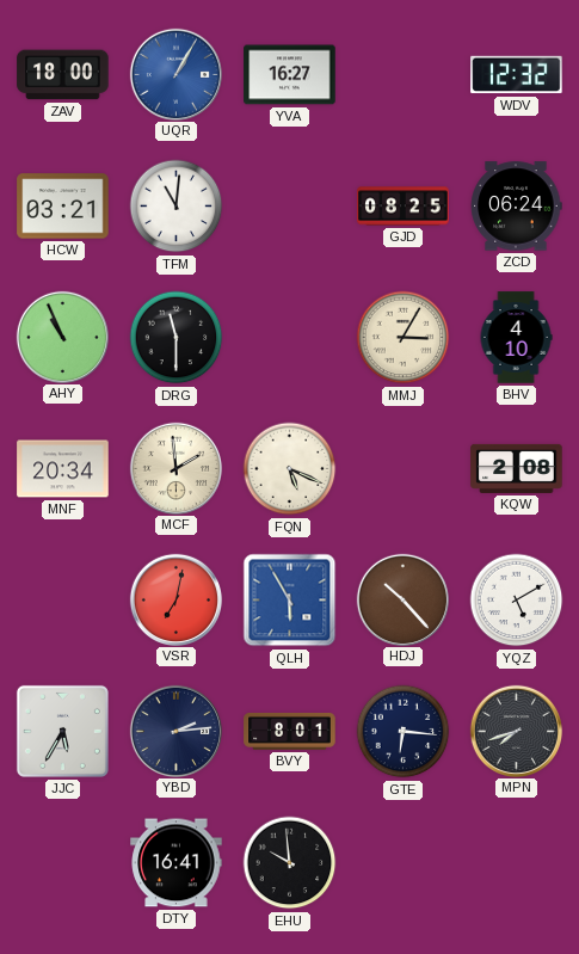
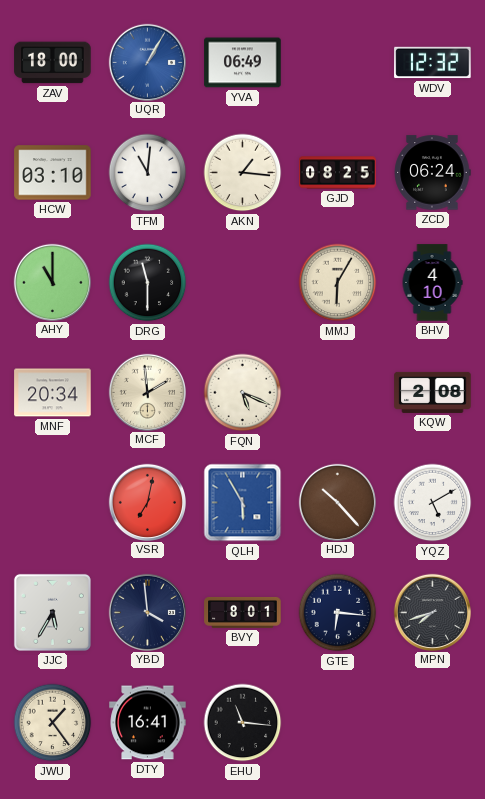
YVA: 16:27 -> 06:49 (243, 63)
HCW: 03:21 -> 03:10 (53, 173)
AKN: none -> 1:16 (243, 173)
AHY: 10:56 -> 11:00 (52, 282)
MMJ: 3:05 -> 6:05 (338, 283)
YBD: 2:14 -> 3:59 (147, 612)
JWU: none -> 1:24 (53, 723)
EHU: 9:59 -> 11:16 (243, 723)
